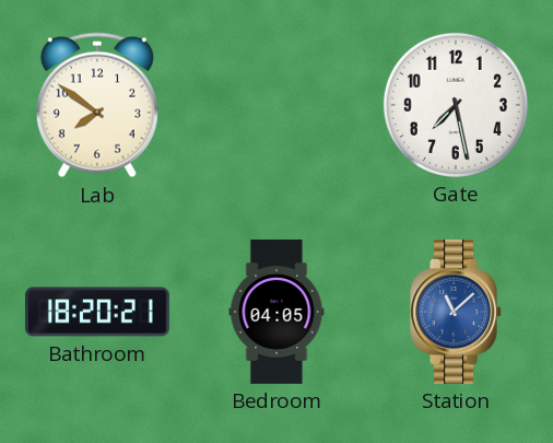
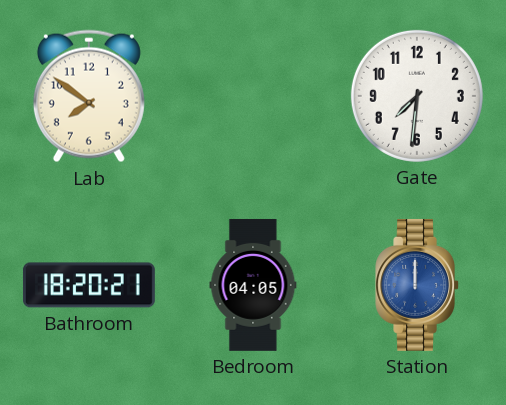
Gate: 7:28 -> 7:31 (417, 96)
Station: 11:08 -> 12:00 (417, 285)
